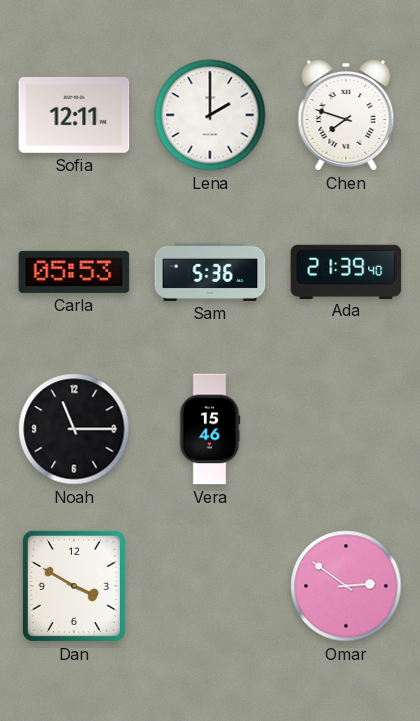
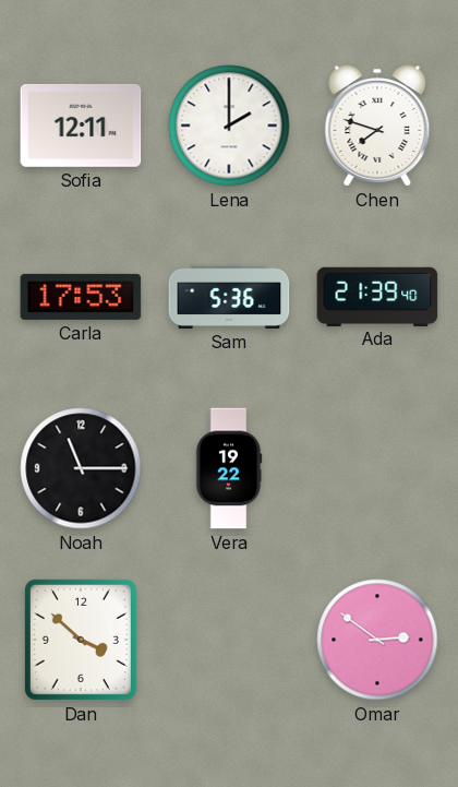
Carla: 05:53 -> 17:53 (81, 297)
Vera: 15:46 -> 19:22 (229, 468)
Dan: 3:50 -> 3:52 (81, 640)
